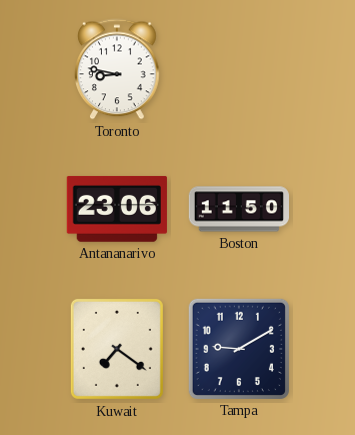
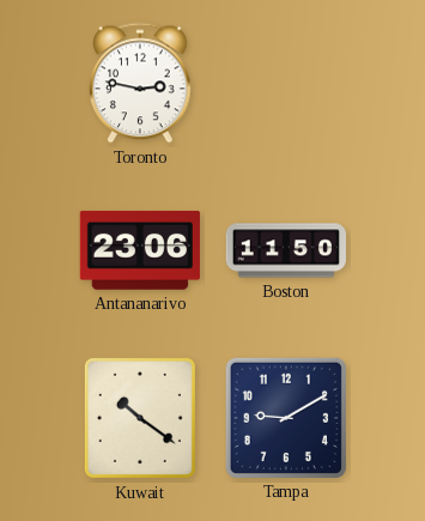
Toronto: 8:47 -> 2:47 (141, 83)
Kuwait: 7:21 -> 10:21 (140, 418)
